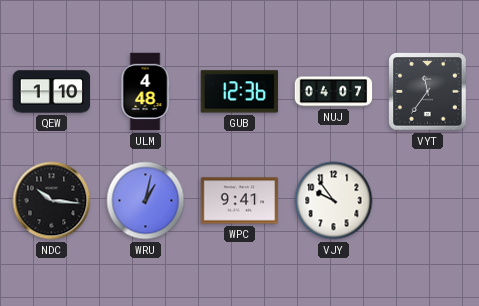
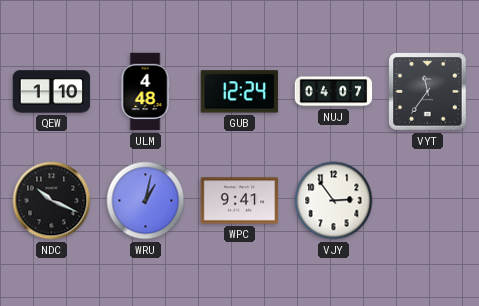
GUB: 12:36 -> 12:24 (239, 92)
NDC: 10:16 -> 10:19 (52, 201)
VJY: 9:54 -> 2:54 (334, 201)
